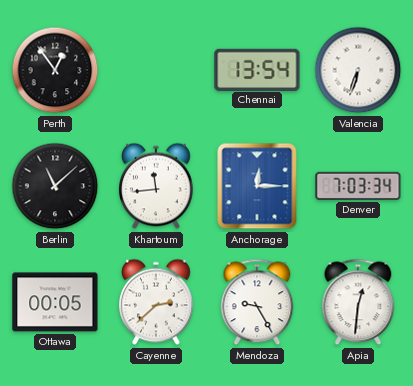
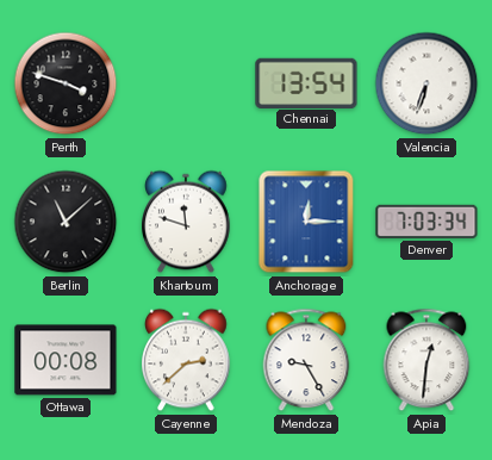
Perth: 12:54 -> 3:48 (66, 83)
Khartoum: 11:44 -> 11:48 (186, 222)
Ottawa: 00:05 -> 00:08 (66, 360)
